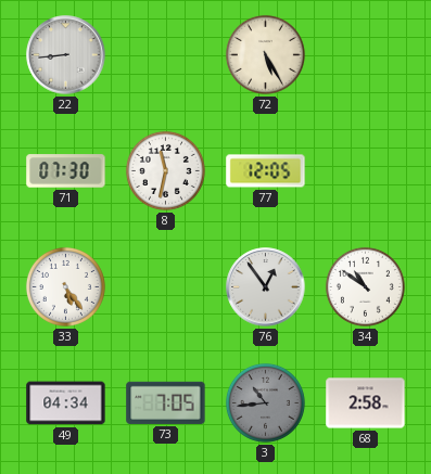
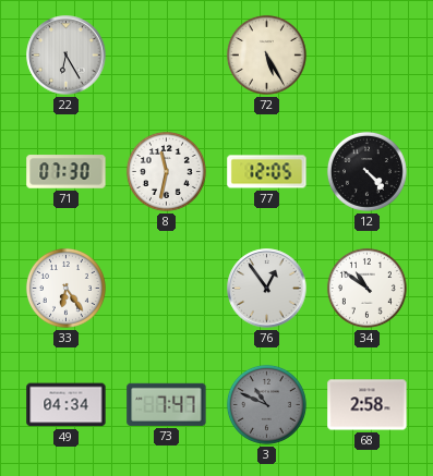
22: 8:44 -> 6:25 (67, 56)
12: none -> 4:23 (366, 171)
33: 5:24 -> 6:24 (65, 288)
73: 7:05 -> 7:47 (167, 404)
3: 10:44 -> 10:49 (266, 404)
